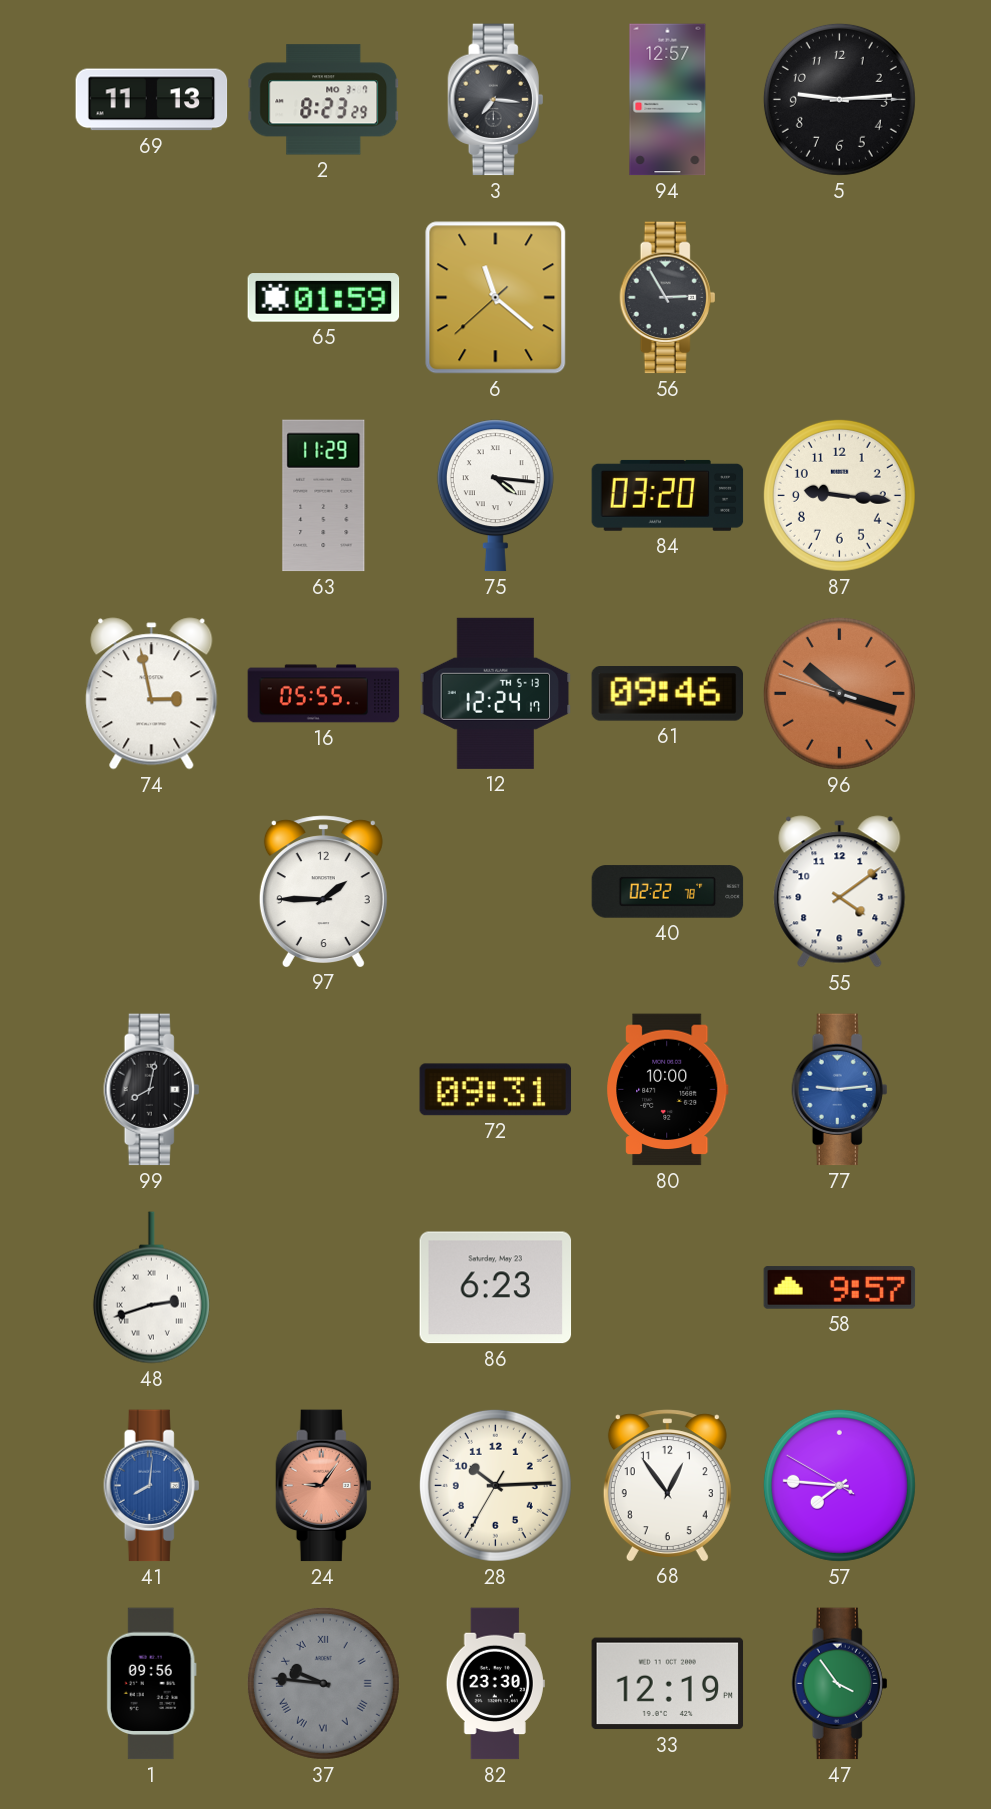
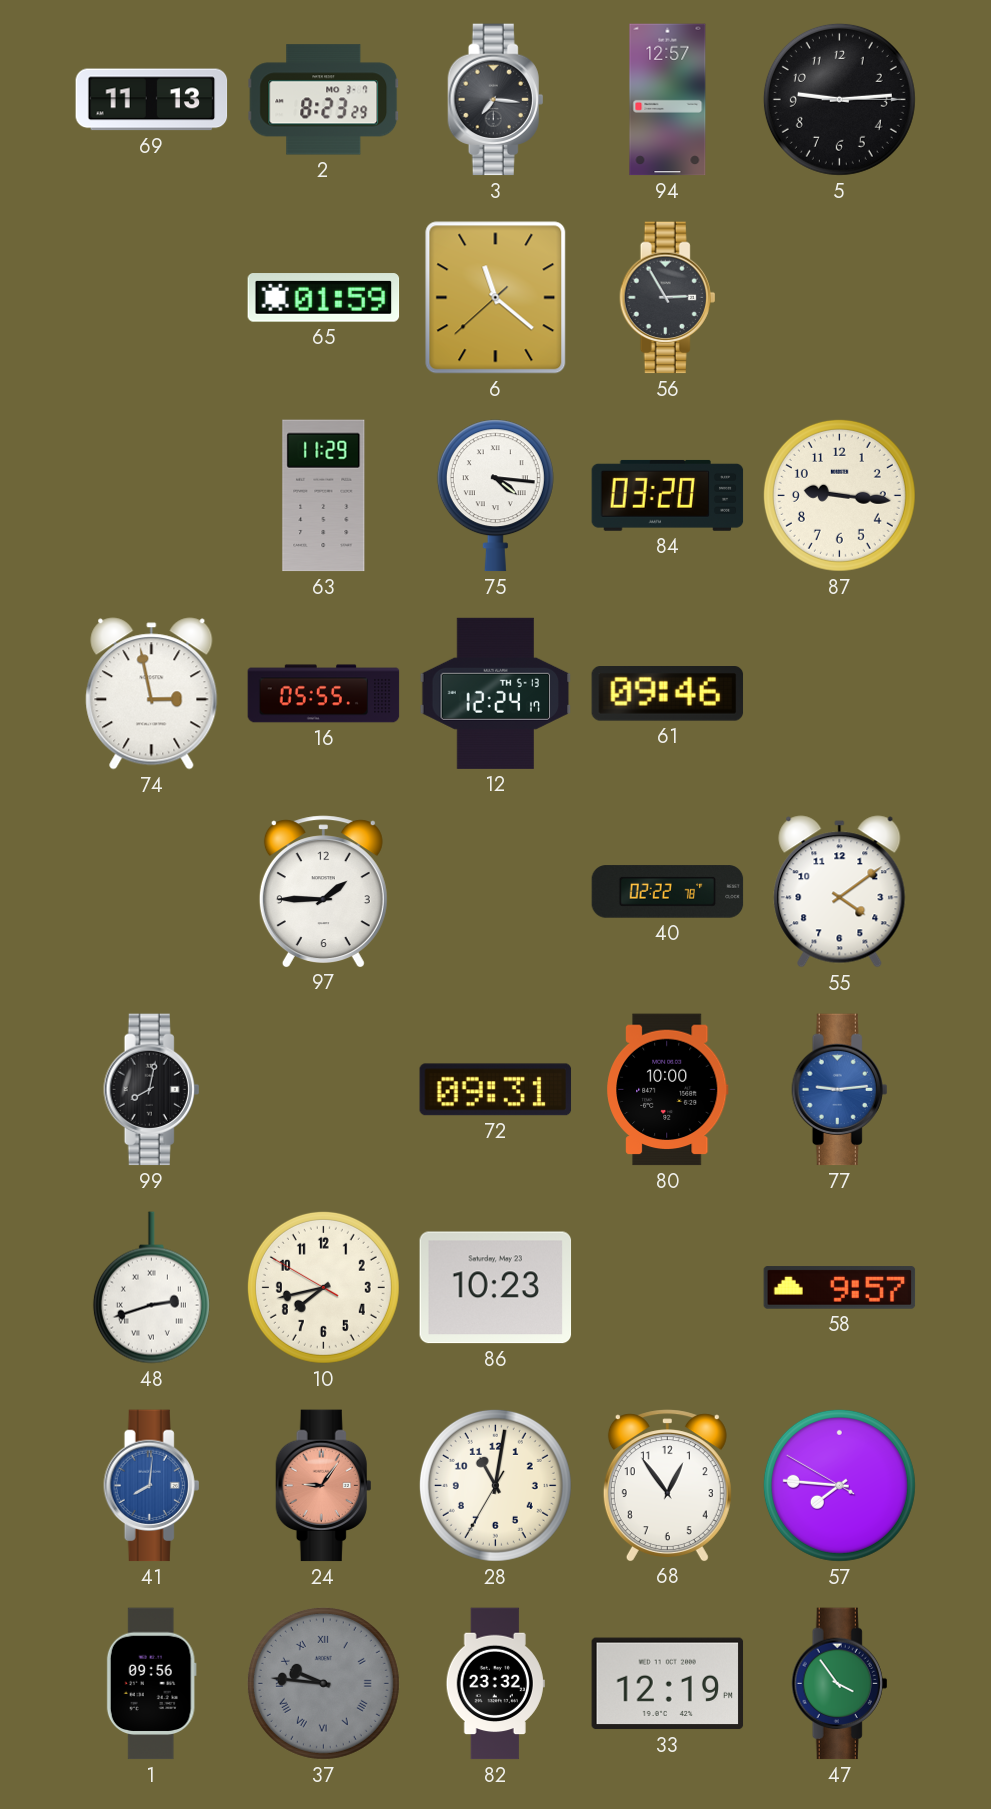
96: 10:17 -> none (839, 693)
10: none -> 7:42 (323, 1287)
86: 6:23 -> 10:23 (496, 1288)
28: 10:14 -> 11:01 (495, 1485)
82: 23:30 -> 23:32 (495, 1684)
